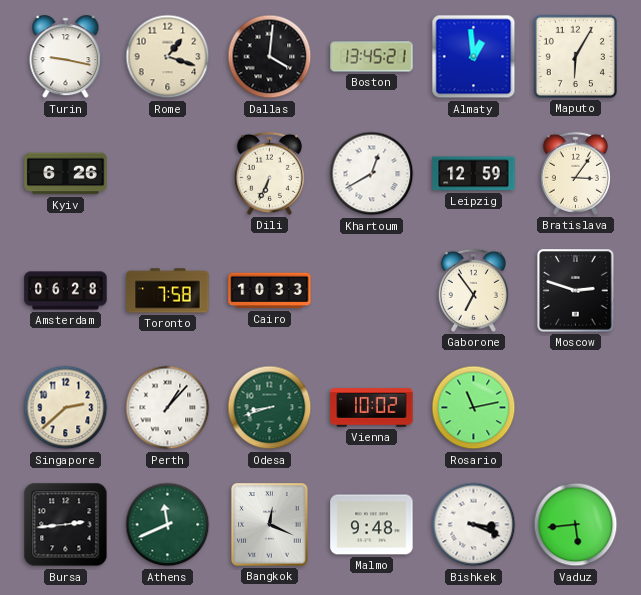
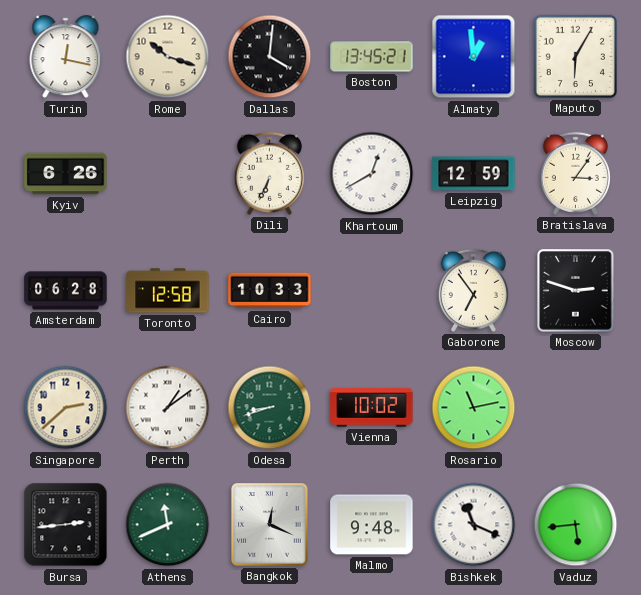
Turin: 9:17 -> 12:17 (66, 57)
Rome: 1:18 -> 10:18 (168, 57)
Toronto: 7:58 -> 12:58 (168, 291)
Perth: 1:07 -> 1:09 (168, 408)
Bishkek: 3:19 -> 11:19 (474, 525)
